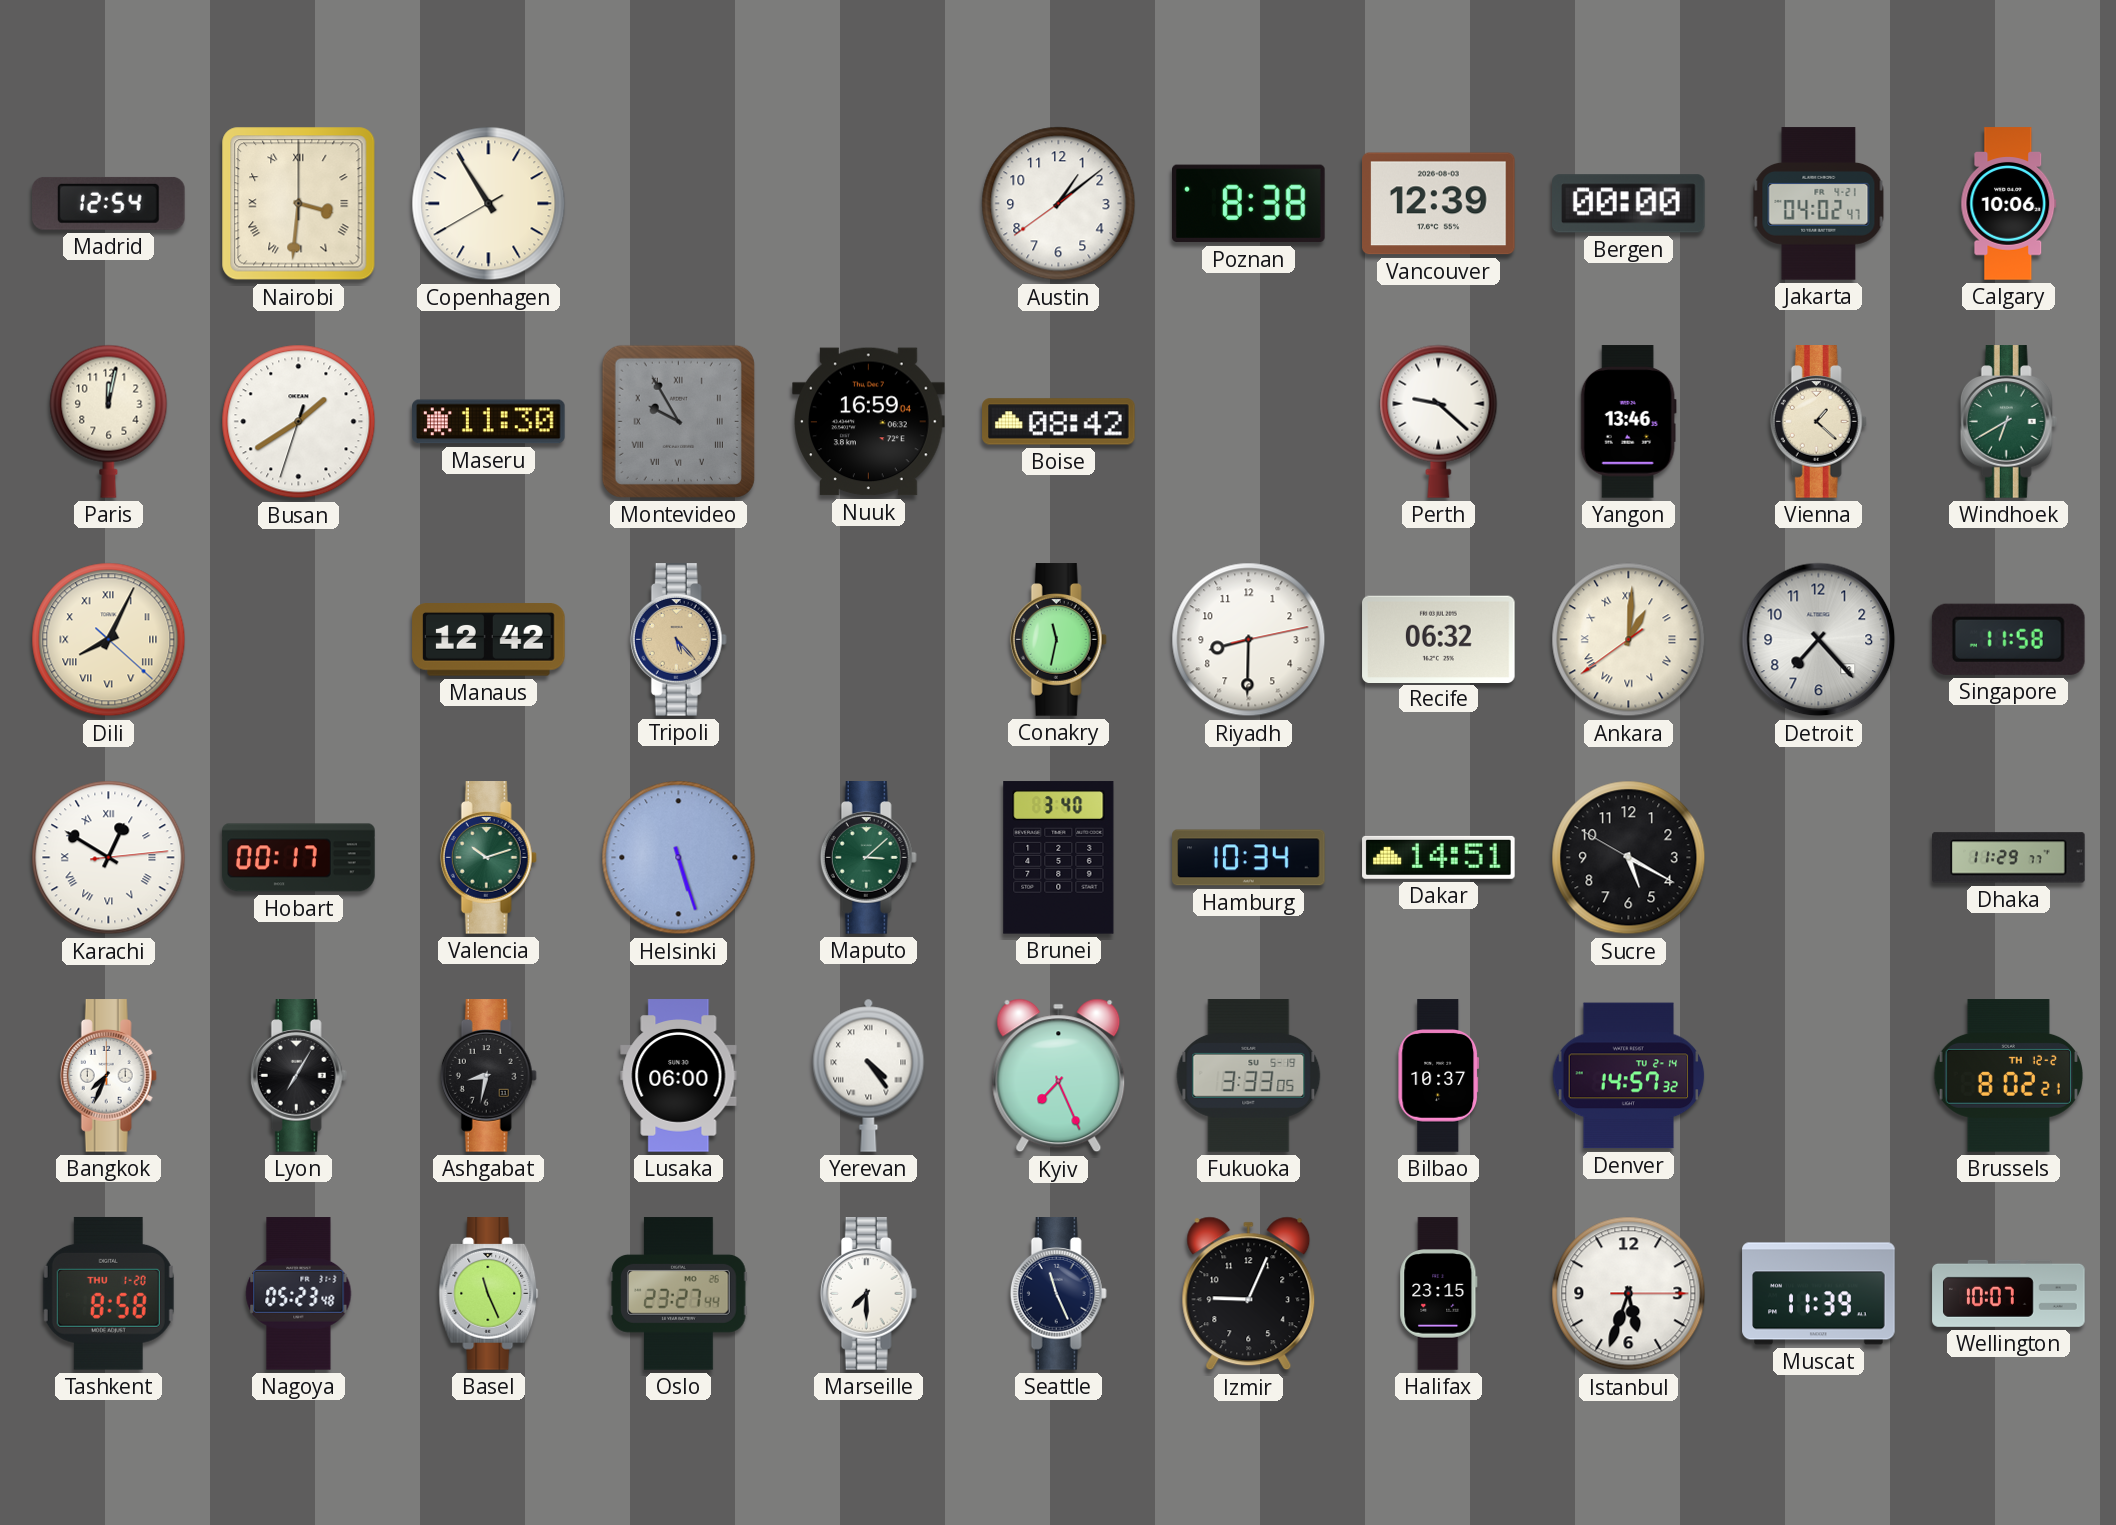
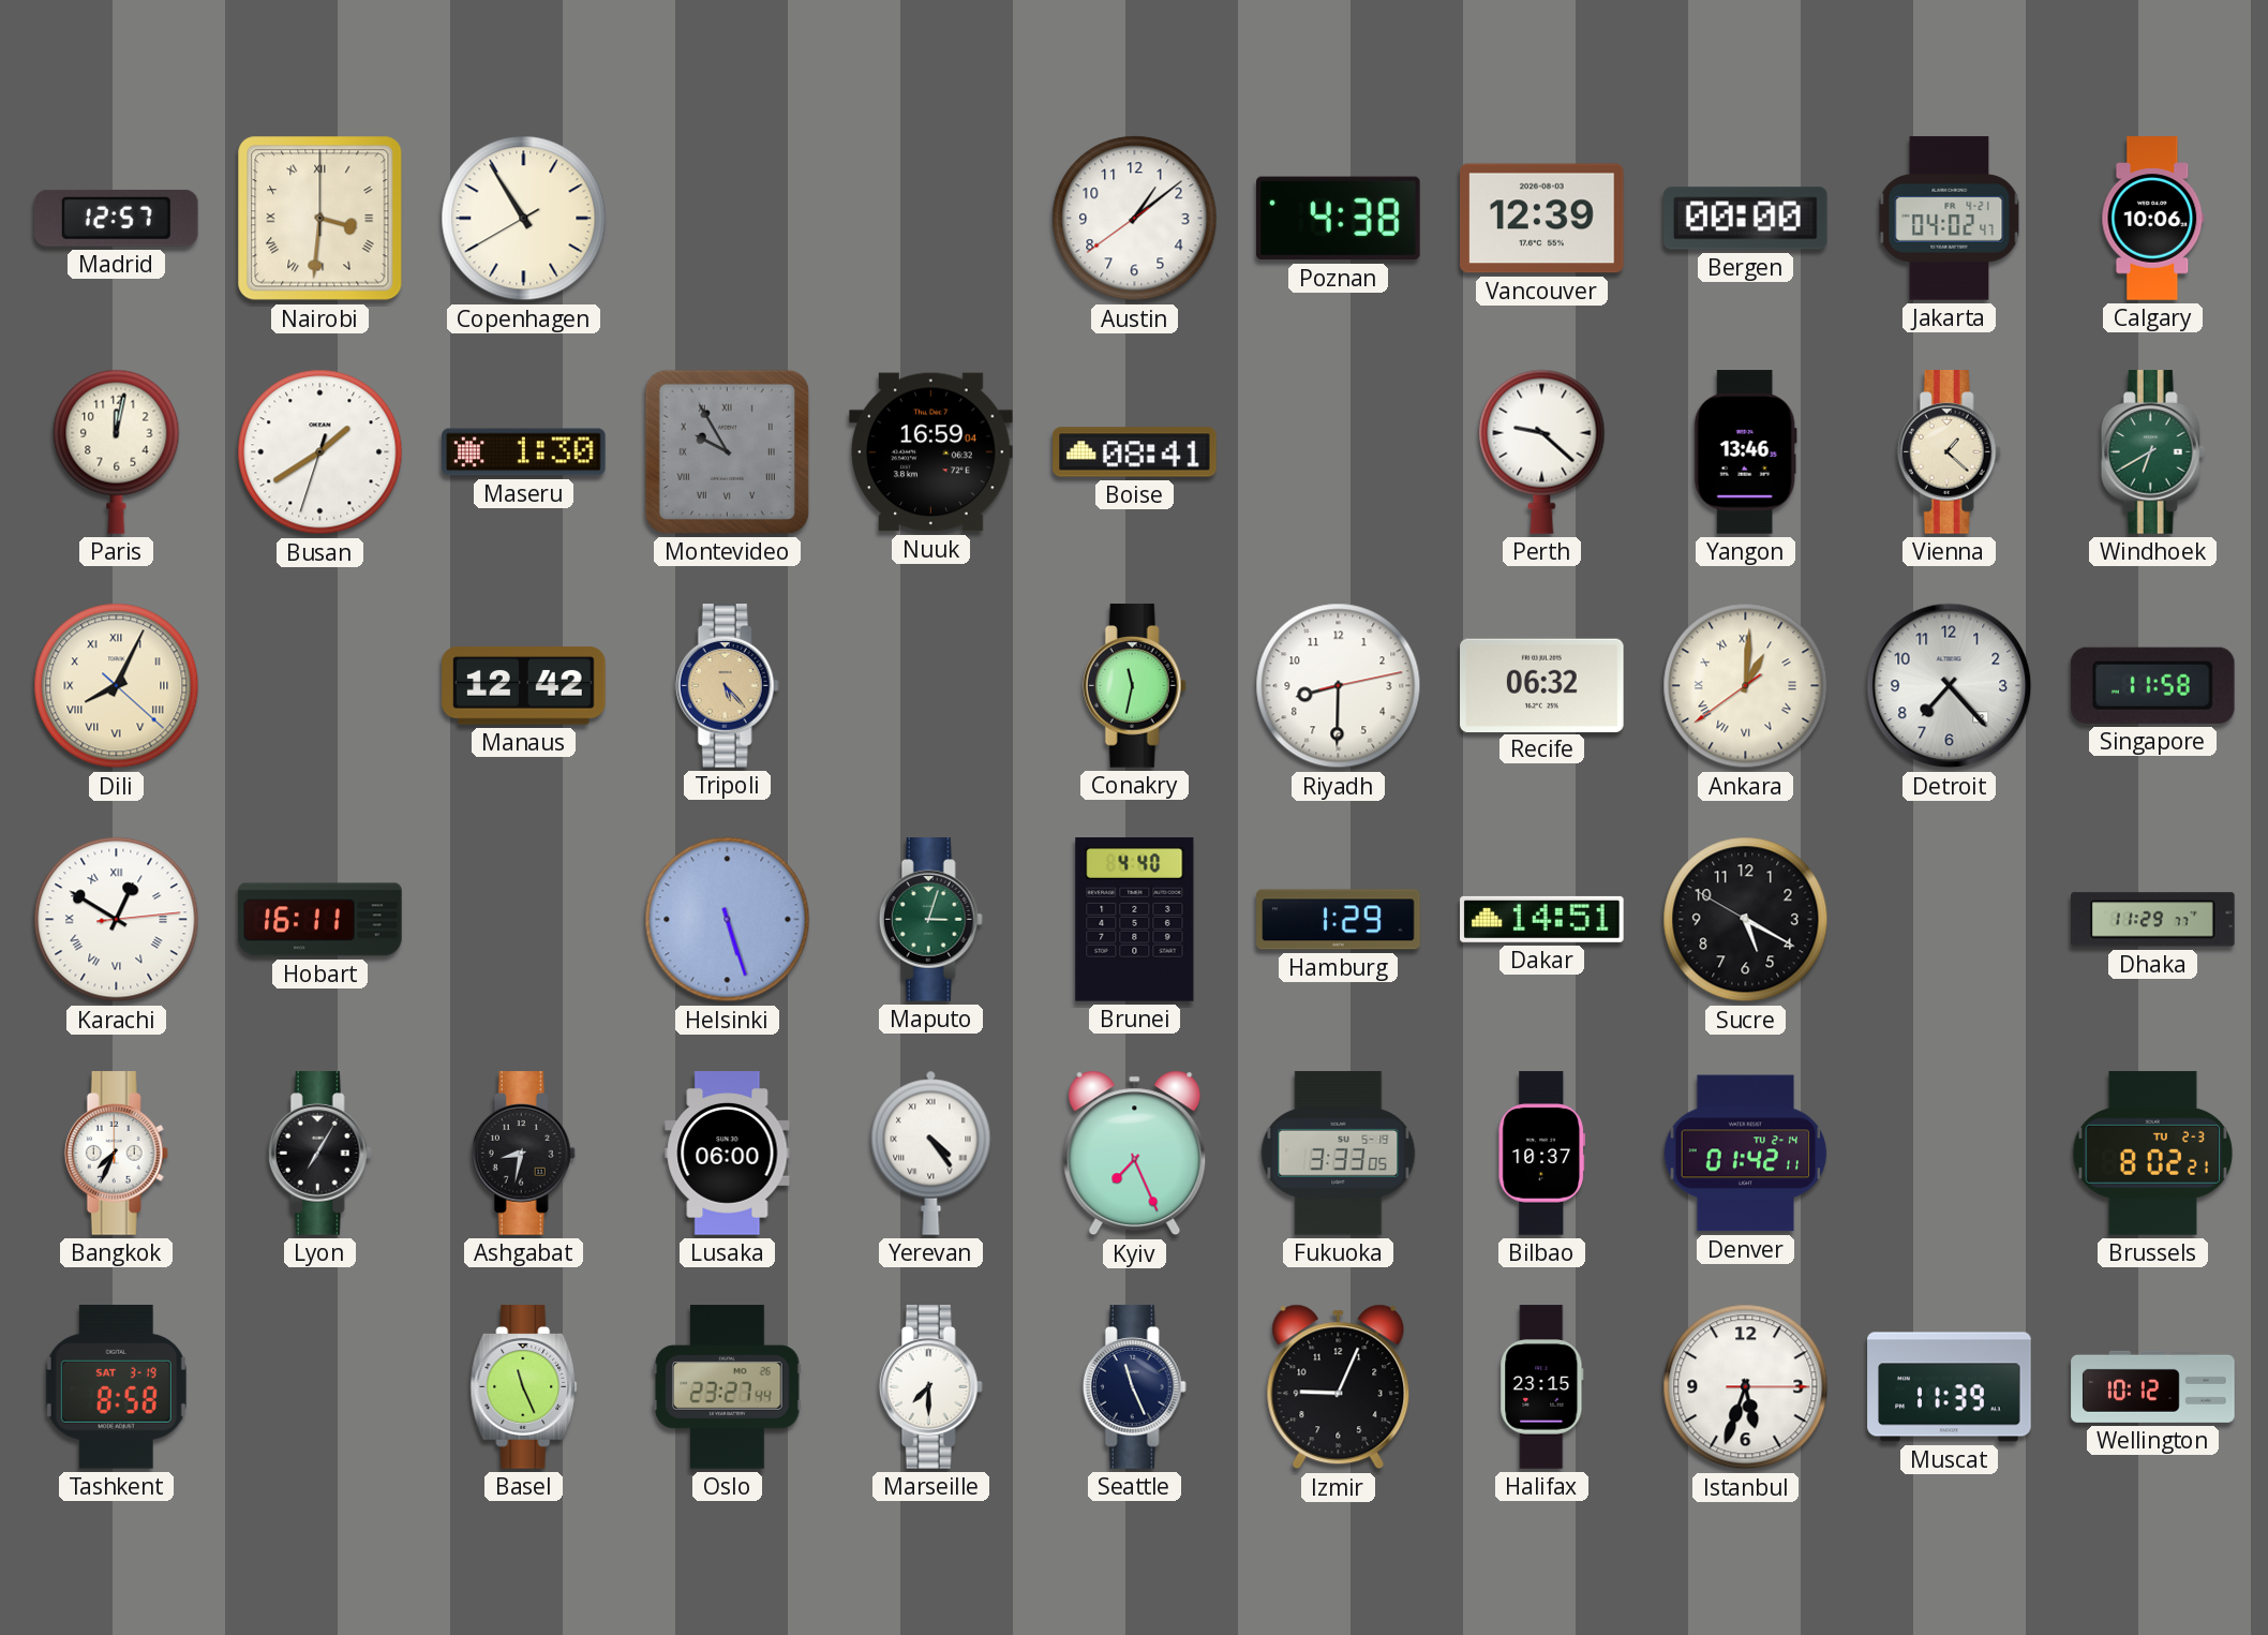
Madrid: 12:54 -> 12:57 (117, 218)
Poznan: 8:38 -> 4:38 (1339, 219)
Maseru: 11:30 -> 1:30 (524, 452)
Boise: 08:42 -> 08:41 (1135, 452)
Hobart: 00:17 -> 16:11 (320, 920)
Valencia: 10:12 -> none (488, 858)
Maputo: 3:08 -> 3:03 (930, 920)
Brunei: 3:40 -> 4:40 (1135, 920)
Hamburg: 10:34 -> 1:29 (1339, 920)
Denver: 14:57 -> 01:42 (1746, 1154)
Brussels date: TH 12-2 -> TU 2-3 (2152, 1154)
Tashkent date: THU 1-20 -> SAT 3-19 (116, 1386)
Nagoya: 05:23 -> none (299, 1294)
Wellington: 10:07 -> 10:12 (2153, 1386)
